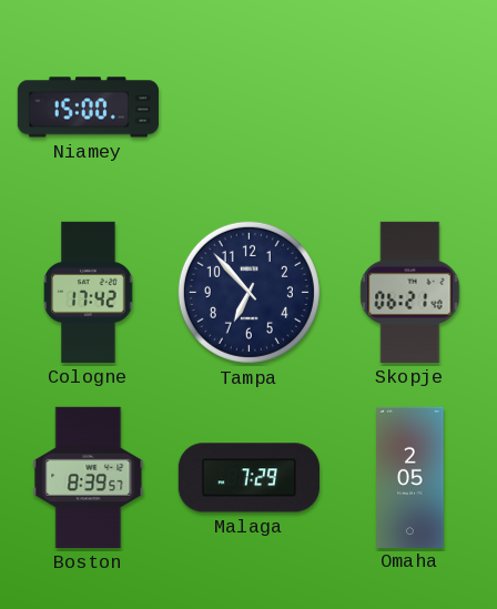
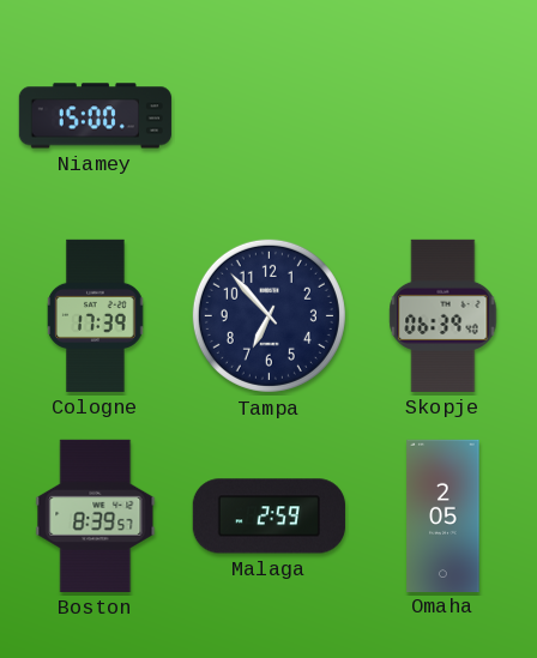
Cologne: 17:42 -> 17:39 (96, 315)
Skopje: 06:21 -> 06:39 (444, 315)
Malaga: 7:29 -> 2:59 (268, 517)
